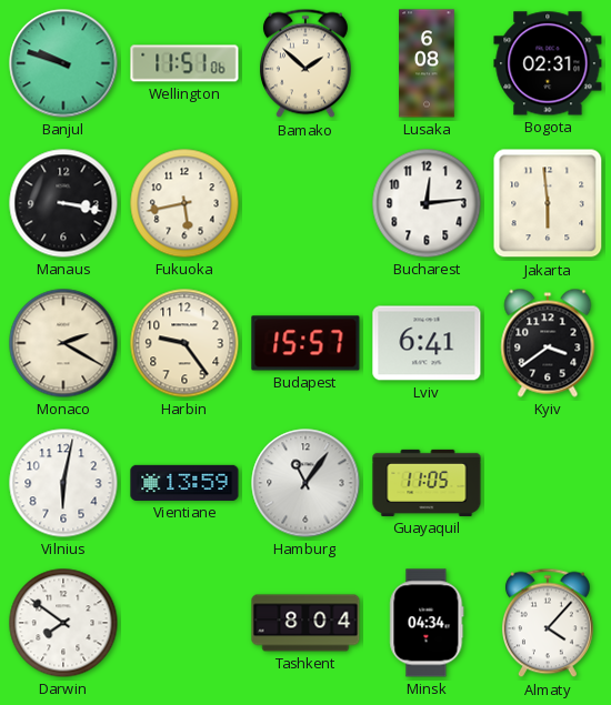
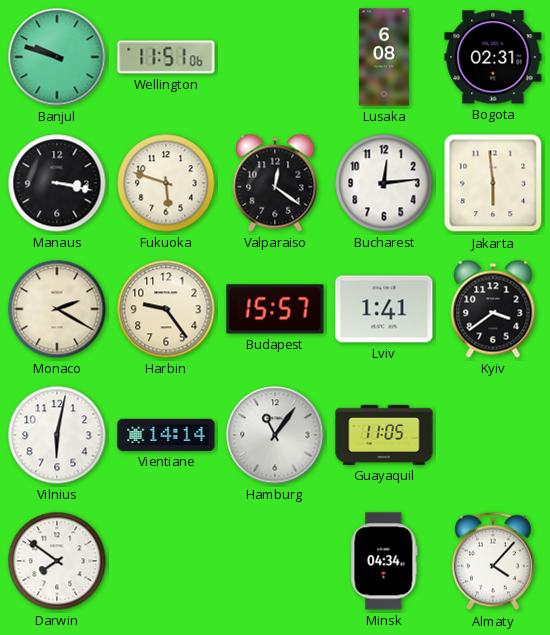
Bamako: 1:52 -> none (305, 63)
Fukuoka: 5:43 -> 5:48 (166, 183)
Valparaiso: none -> 12:21 (275, 183)
Lviv: 6:41 -> 1:41 (384, 309)
Vientiane: 13:59 -> 14:14 (166, 435)
Tashkent: 8:04 -> none (305, 623)
